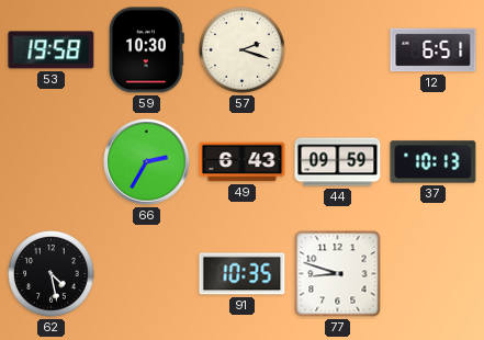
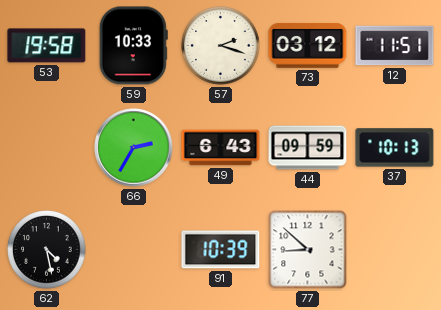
59: 10:30 -> 10:33 (133, 46)
73: none -> 03:12 (308, 45)
12: 6:51 -> 11:51 (395, 46)
91: 10:35 -> 10:39 (221, 250)
77: 8:48 -> 8:52 (308, 250)
